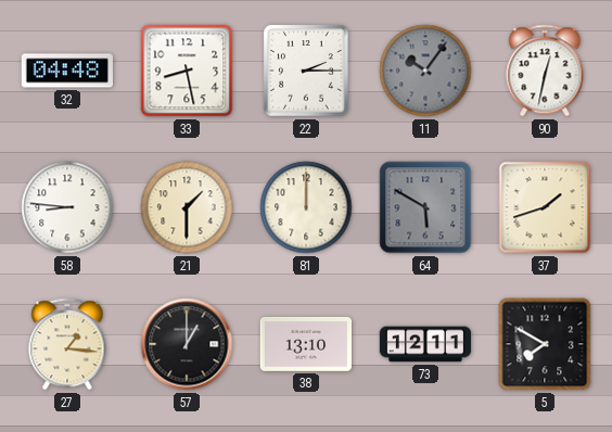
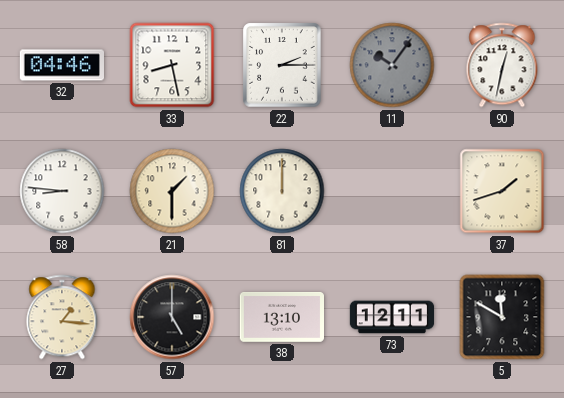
32: 04:48 -> 04:46 (61, 65)
64: 5:50 -> none (425, 207)
57: 1:00 -> 5:00 (172, 317)
5: 7:50 -> 11:50 (502, 317)
